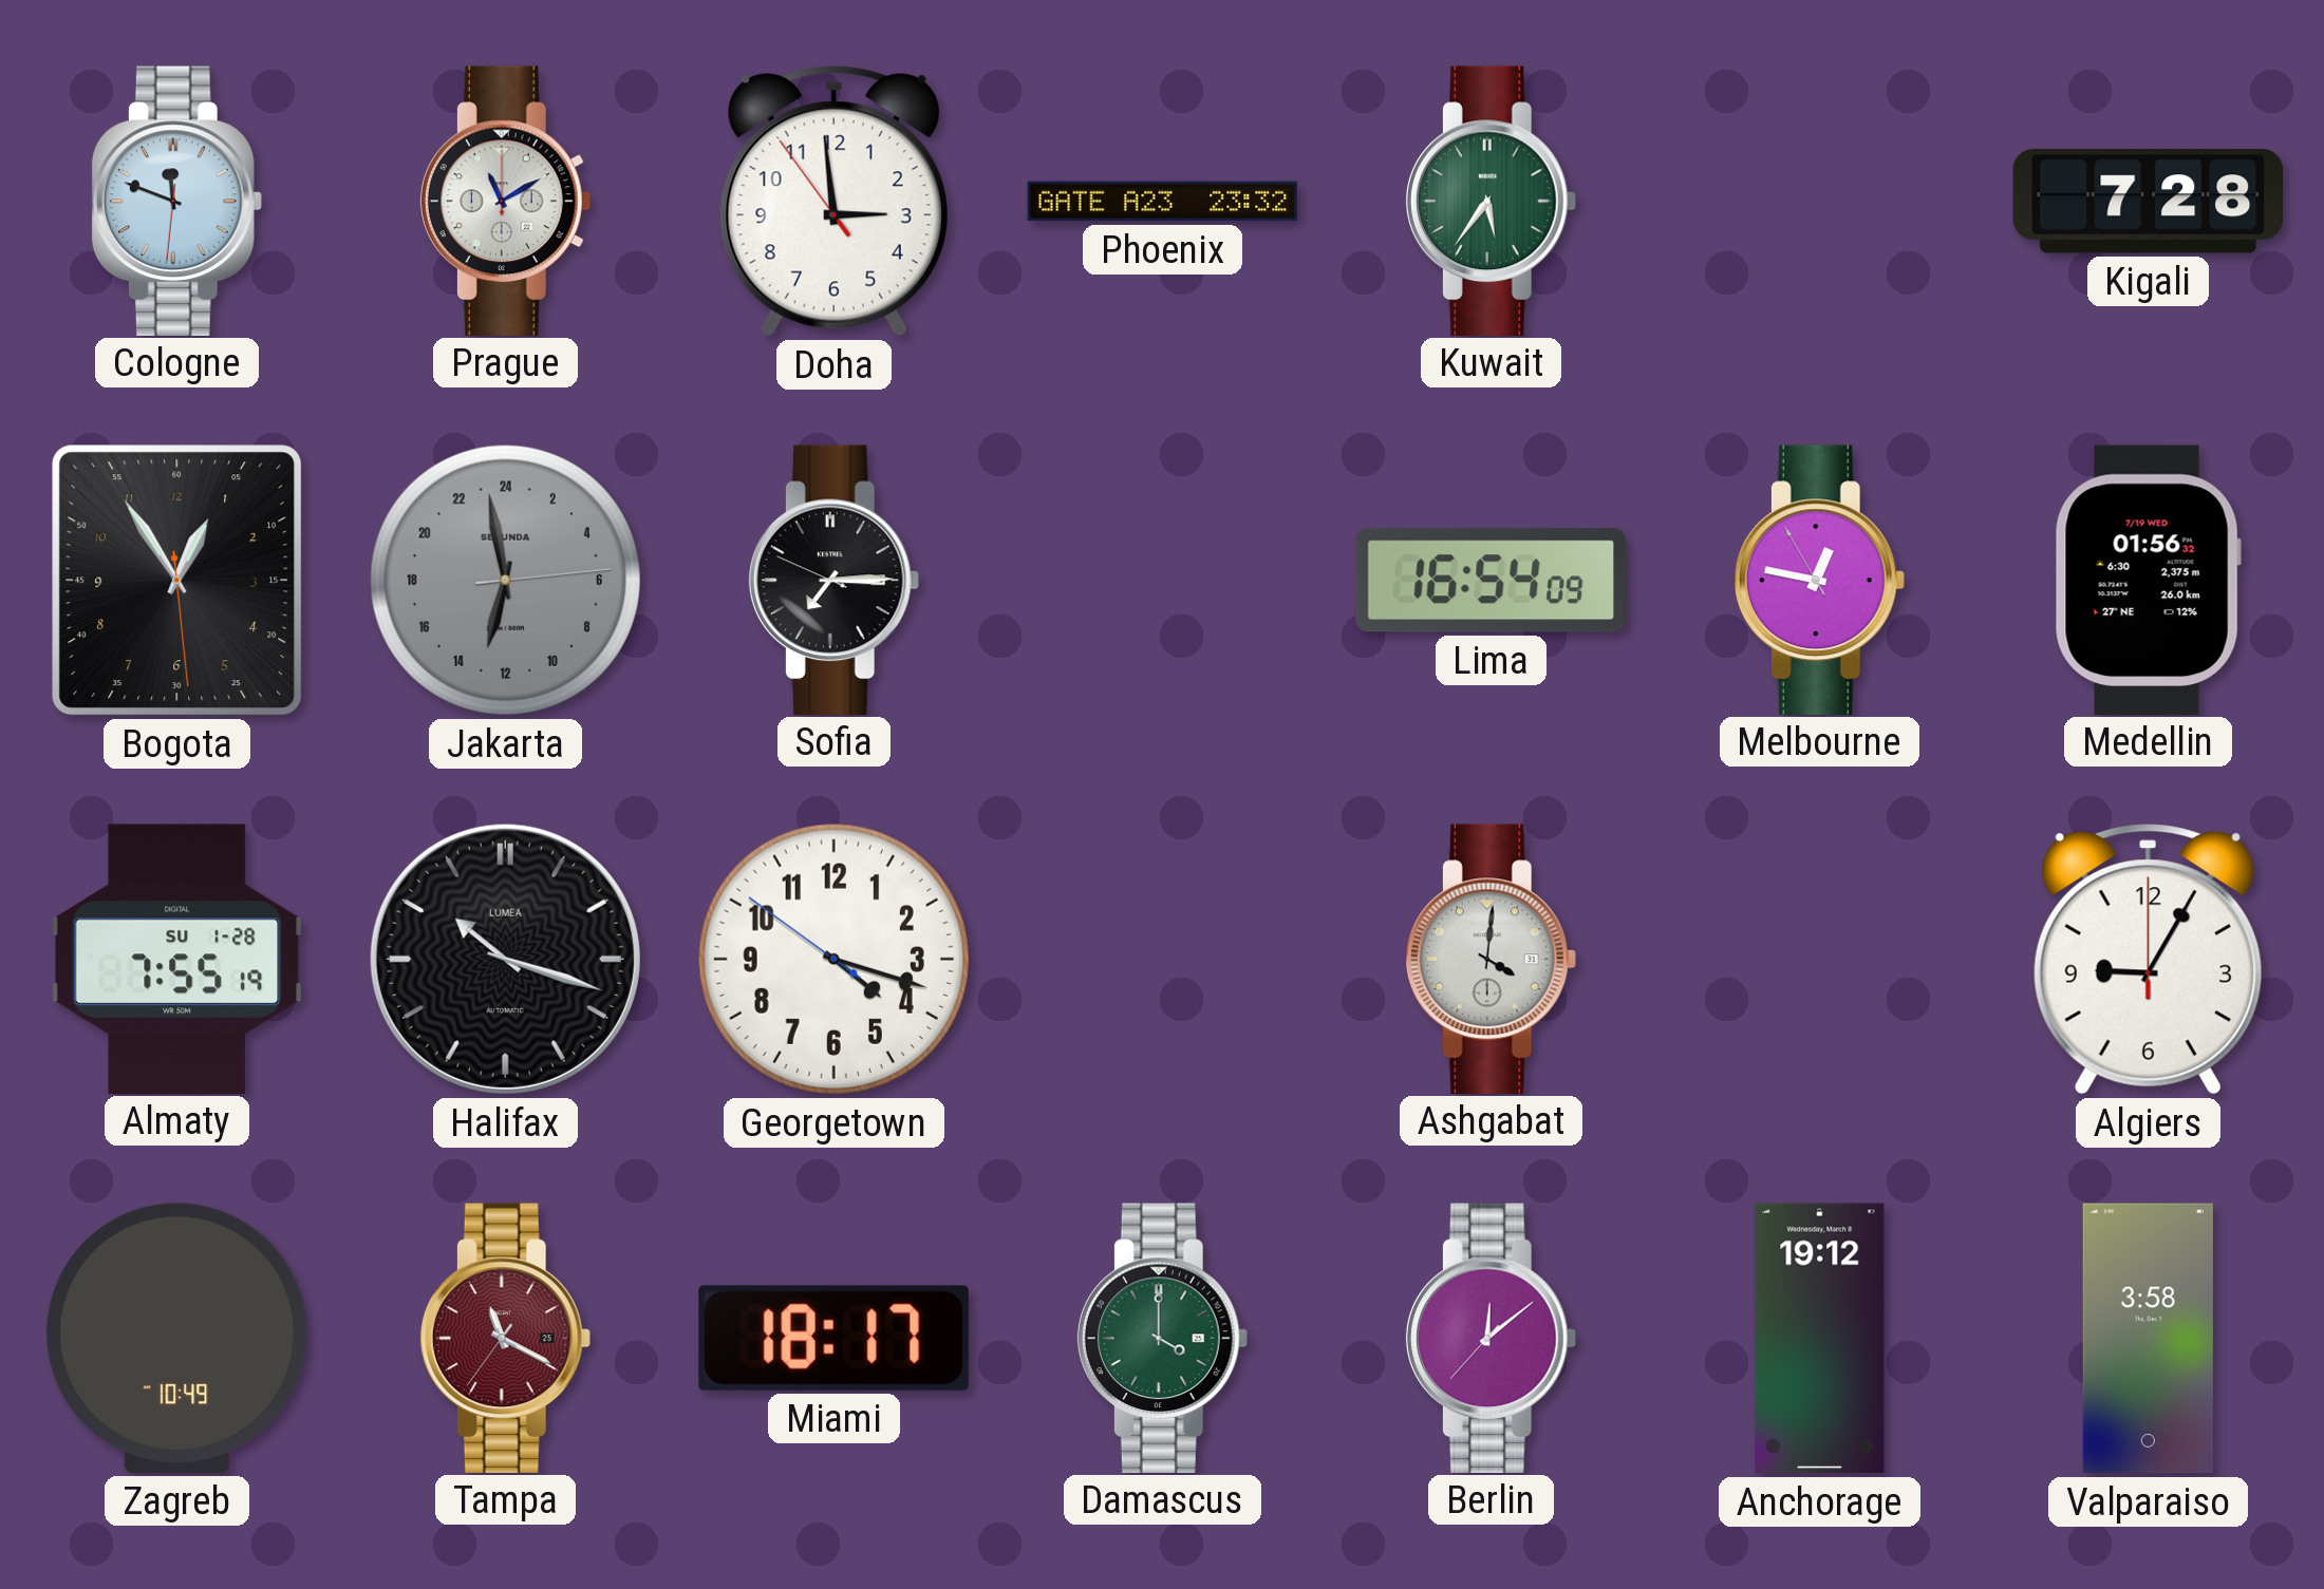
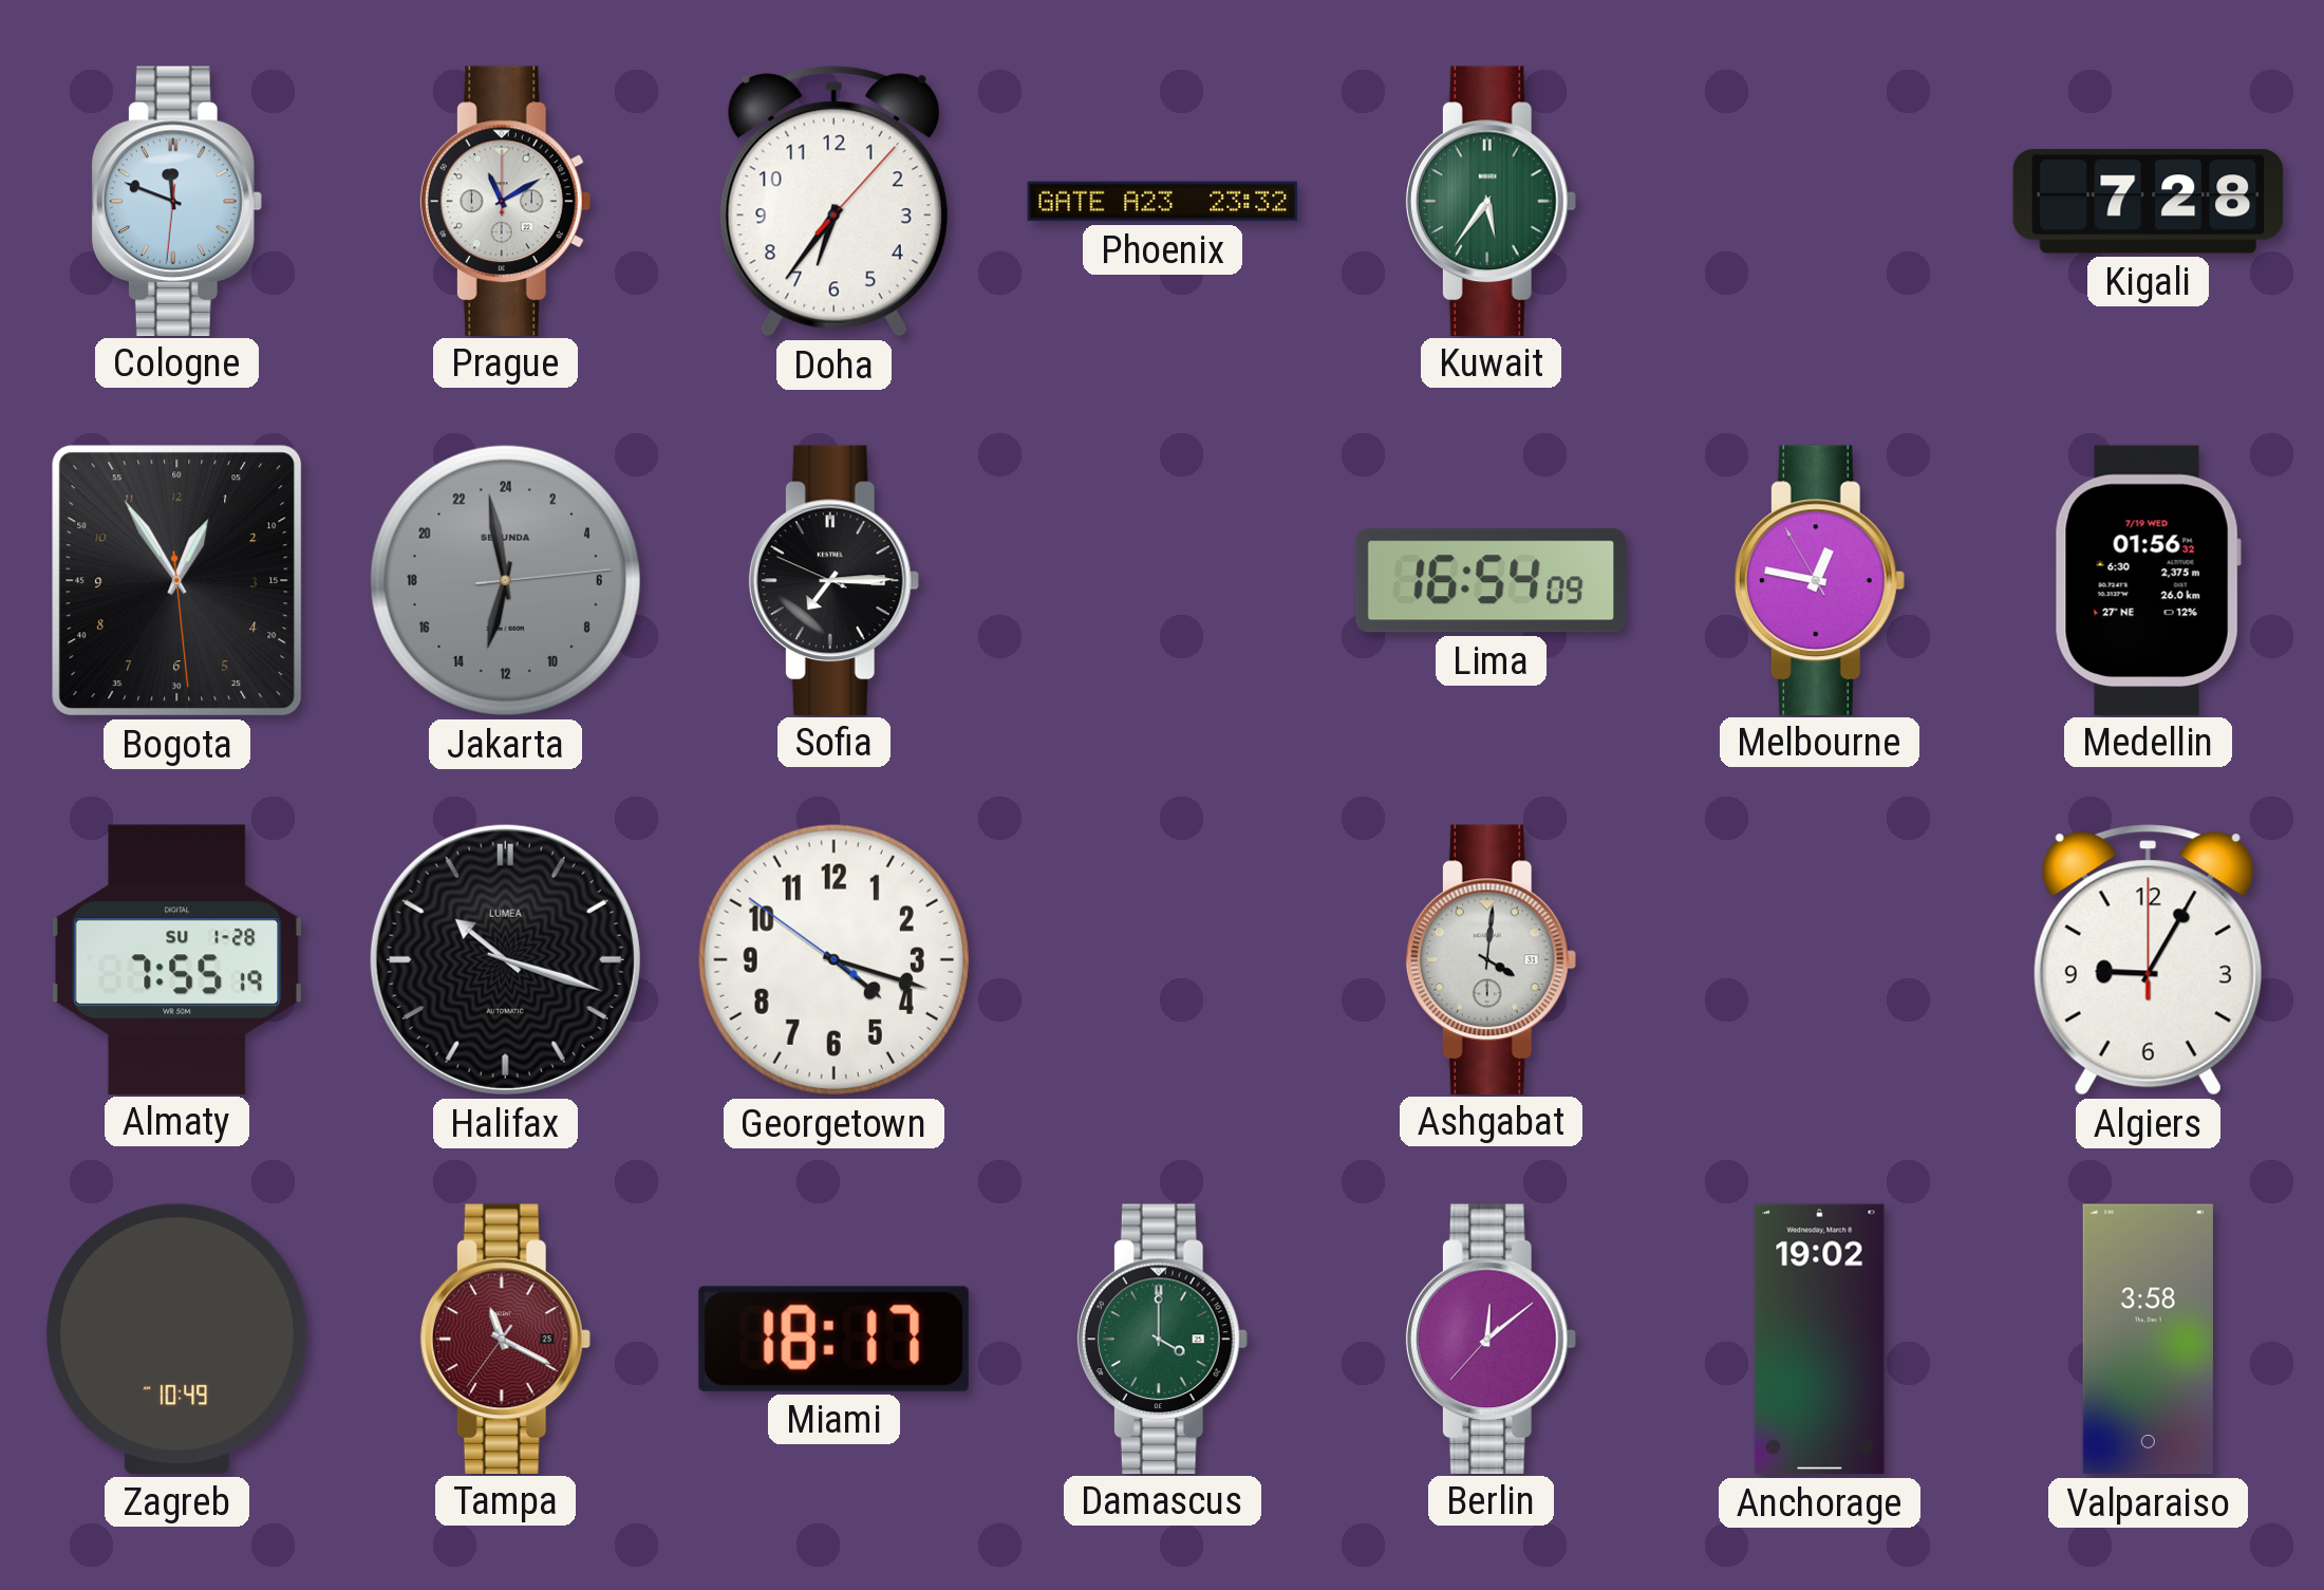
Doha: 2:58 -> 6:36 (833, 202)
Anchorage: 19:12 -> 19:02 (1820, 1340)
